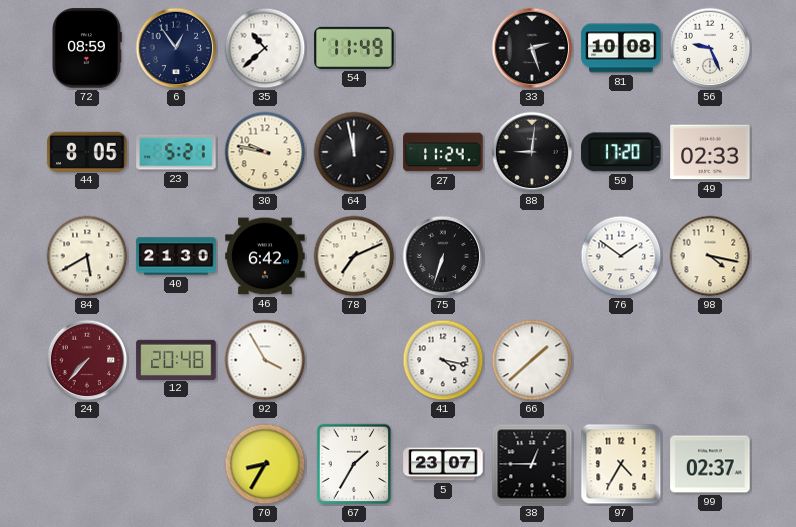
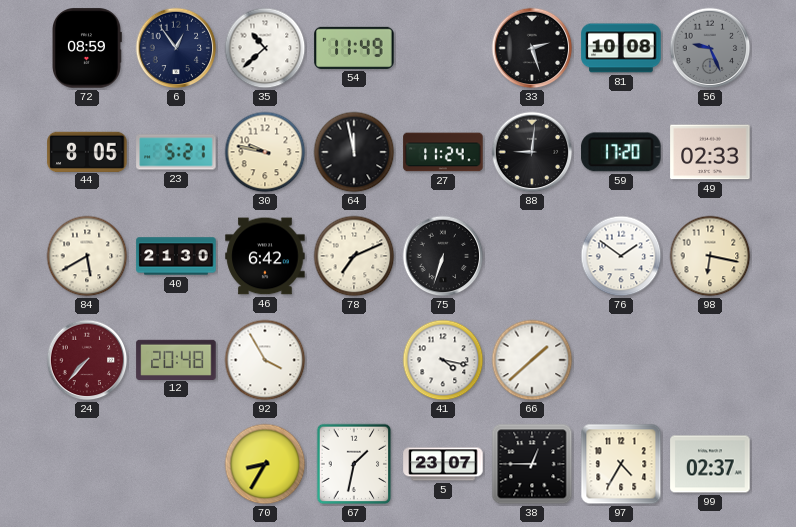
56 dial: white -> grey (710, 48)
98: 4:17 -> 6:17 (710, 256)
67: 1:35 -> 1:32 (354, 464)
